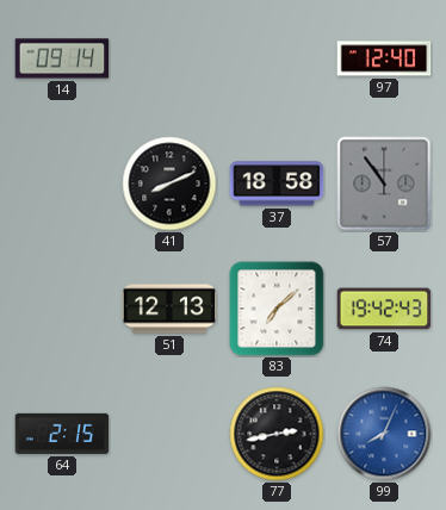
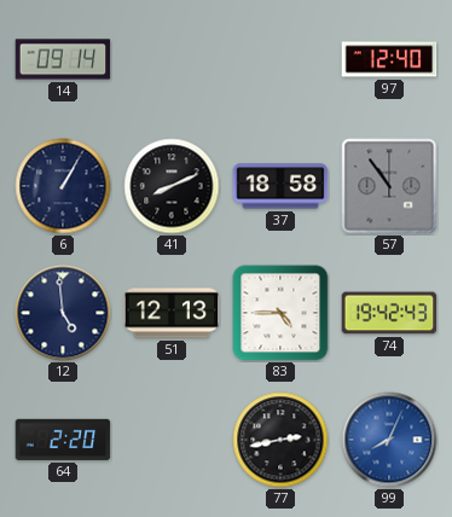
6: none -> 1:05 (63, 186)
12: none -> 4:59 (63, 313)
83: 7:08 -> 4:45 (280, 313)
64: 2:15 -> 2:20 (63, 440)
